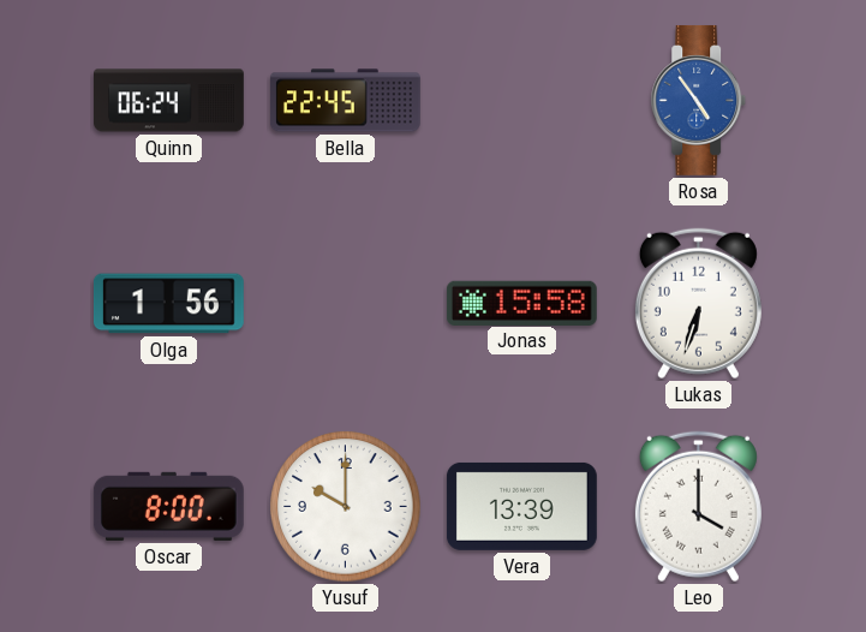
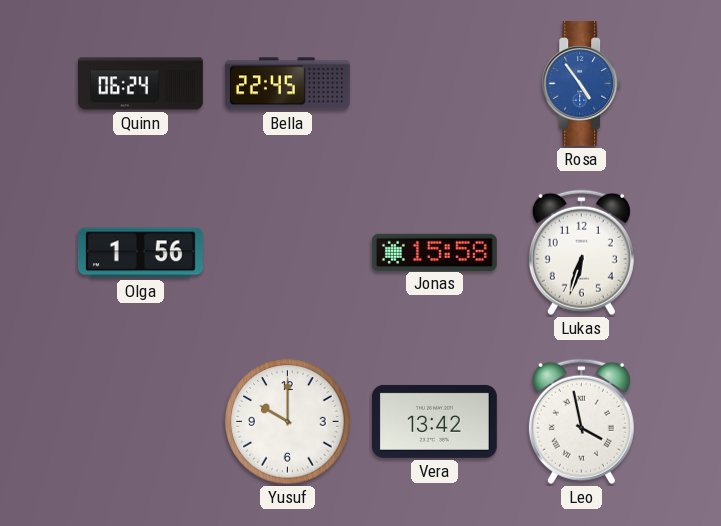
Oscar: 8:00 -> none (168, 506)
Vera: 13:39 -> 13:42 (434, 421)
Leo: 4:00 -> 3:58 (581, 422)
